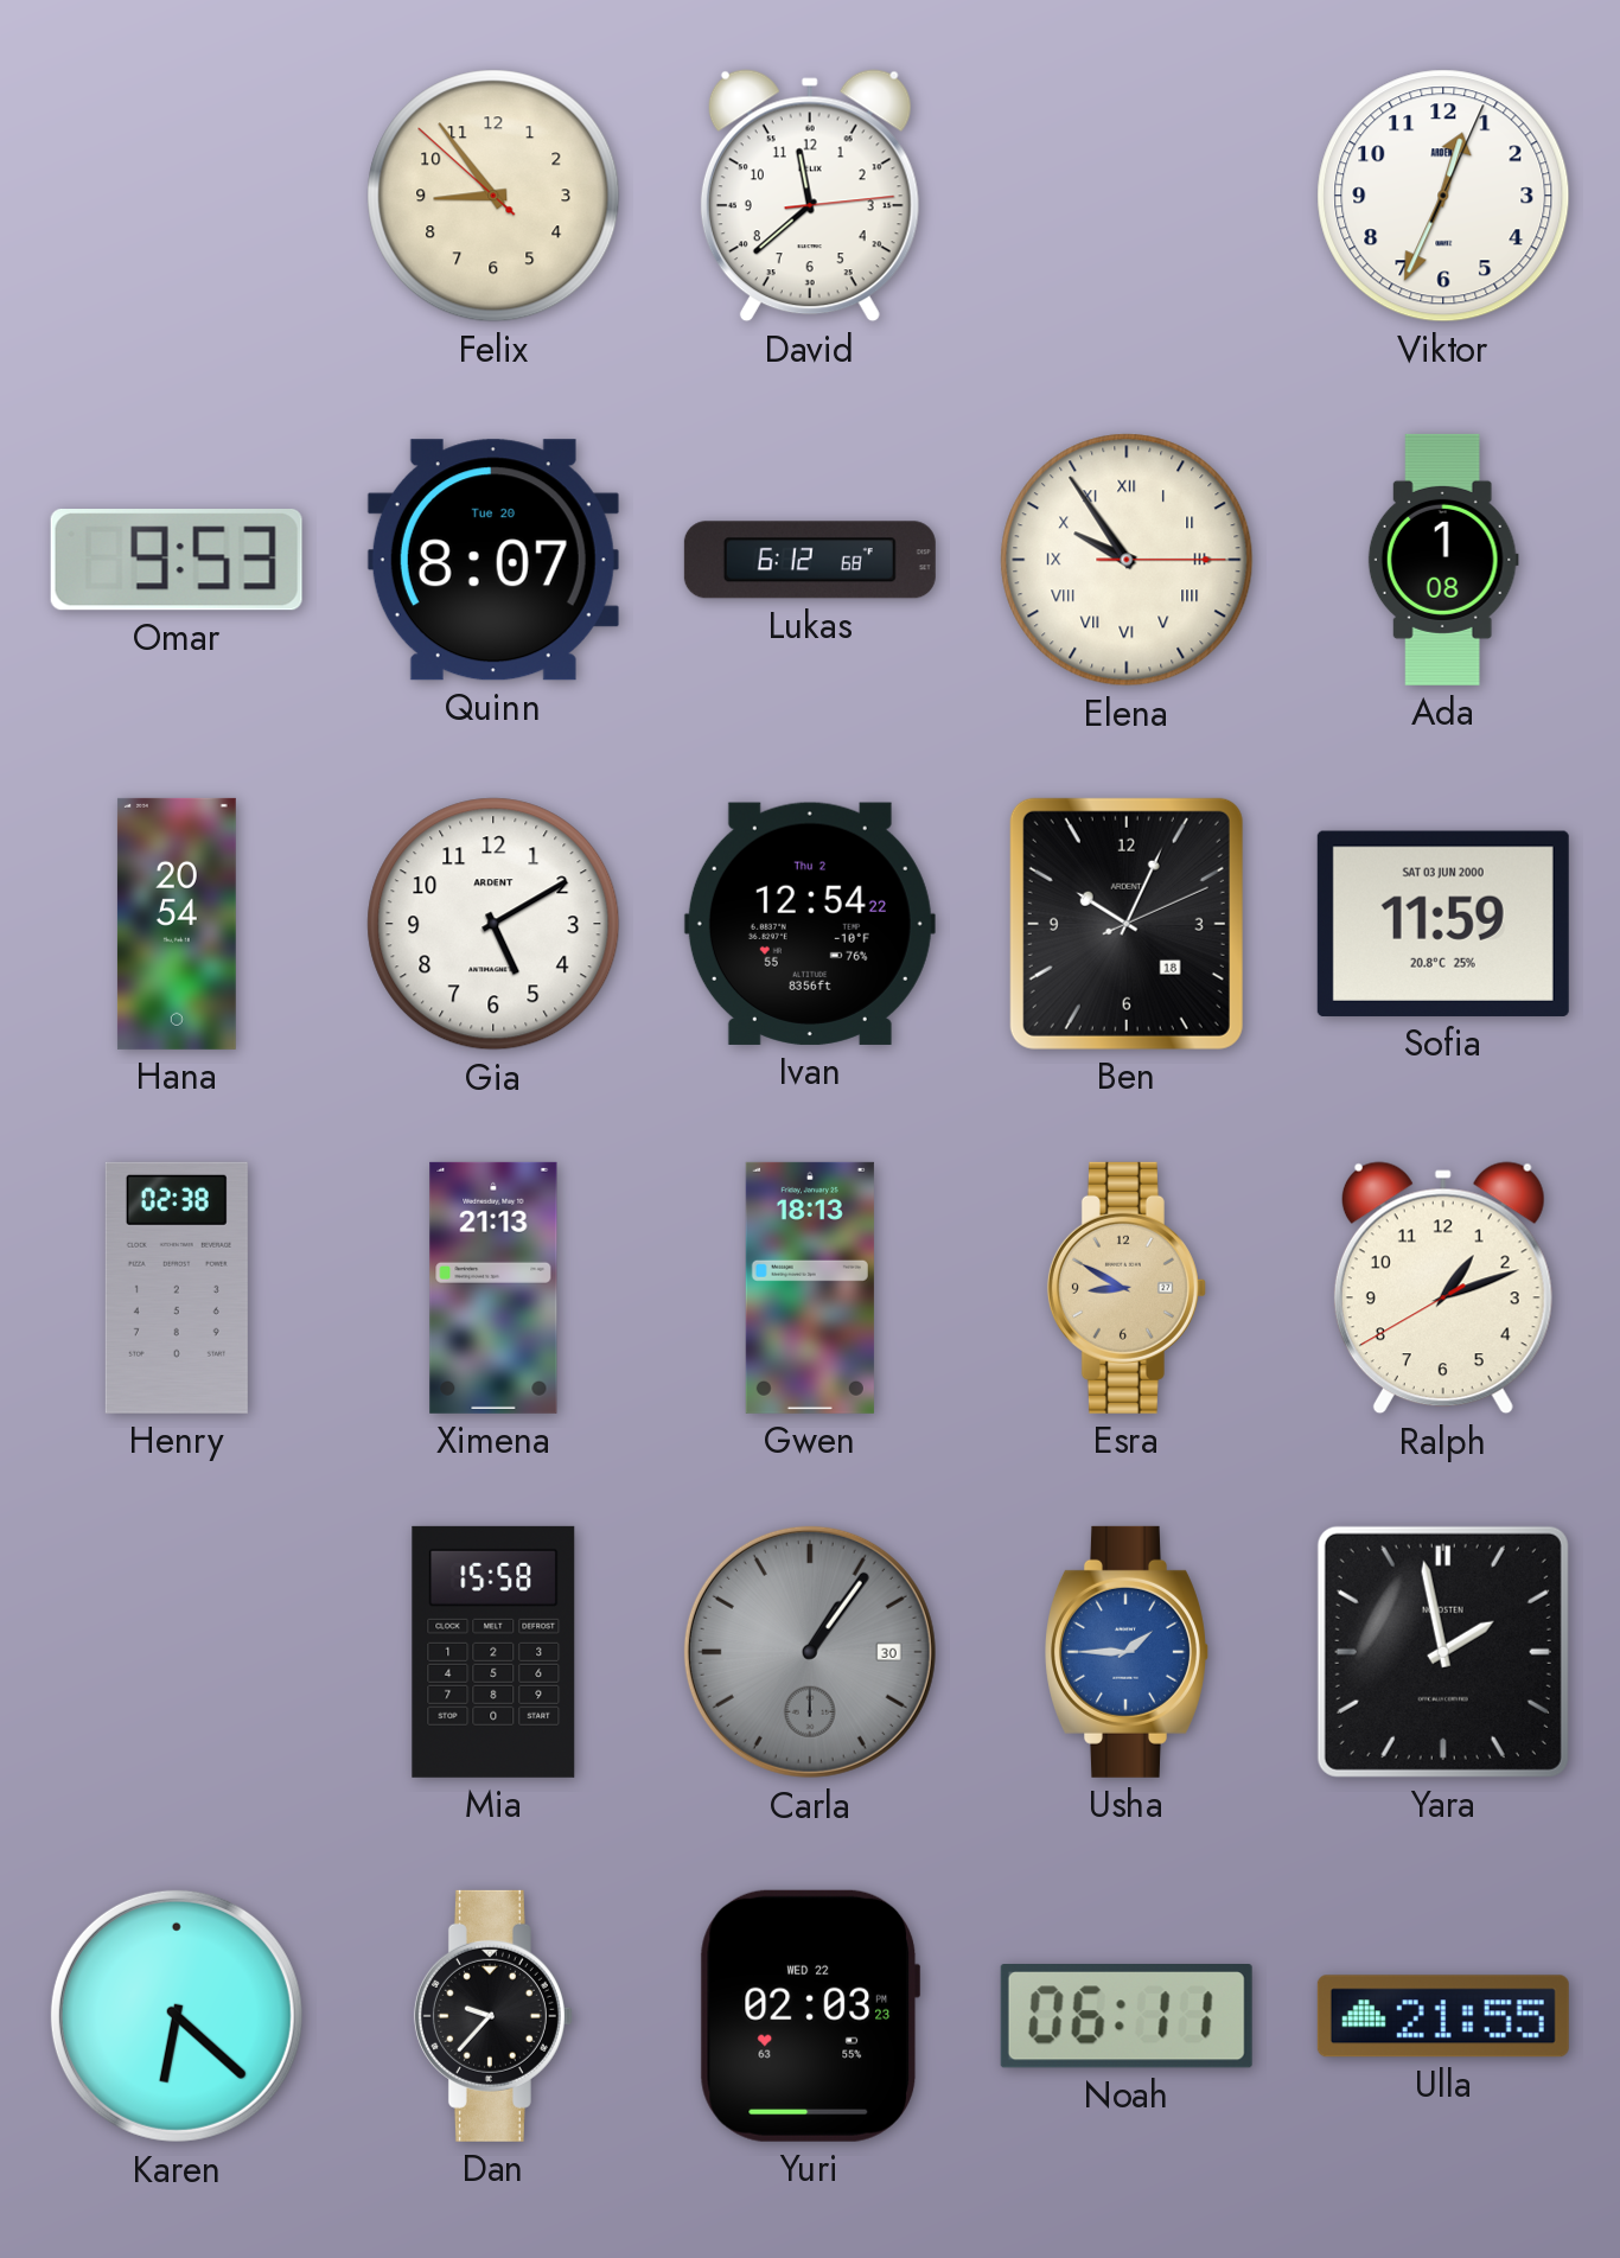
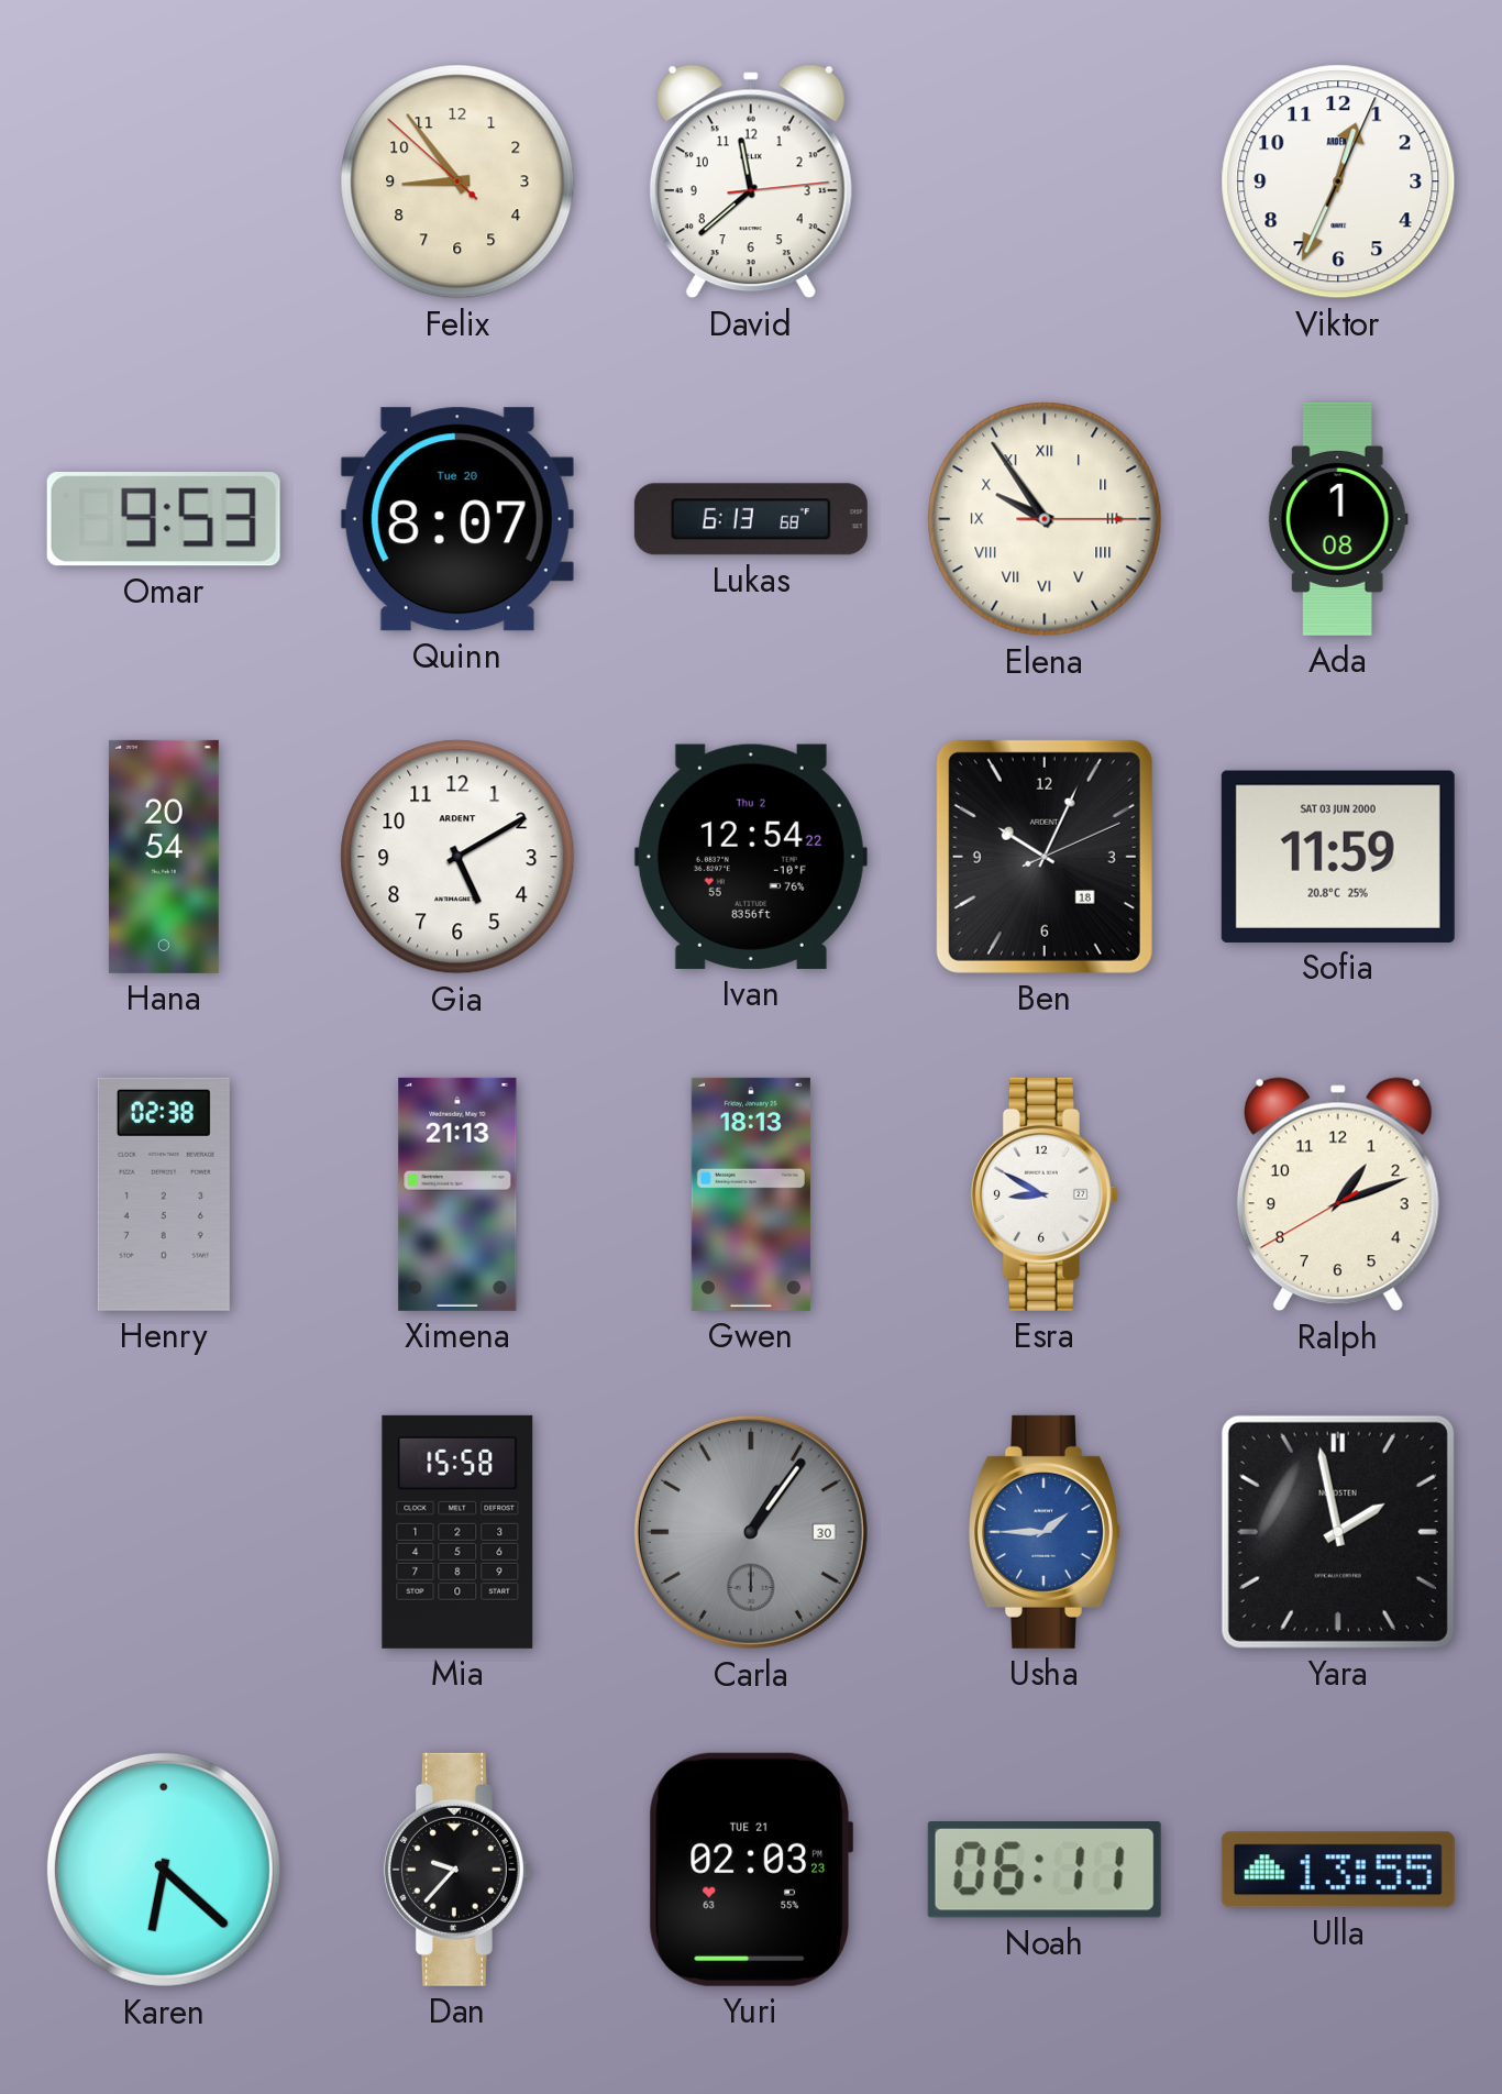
Lukas: 6:12 -> 6:13 (751, 519)
Esra dial: champagne -> white (1045, 1194)
Yuri date: WED 22 -> TUE 21 (751, 1870)
Ulla: 21:55 -> 13:55 (1338, 1870)
